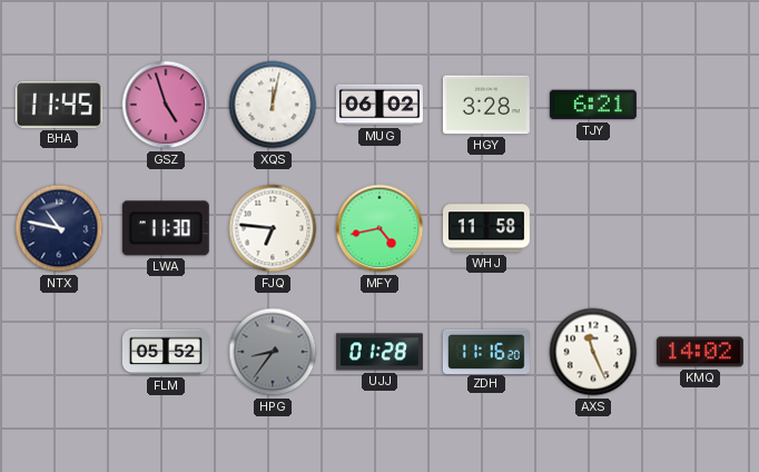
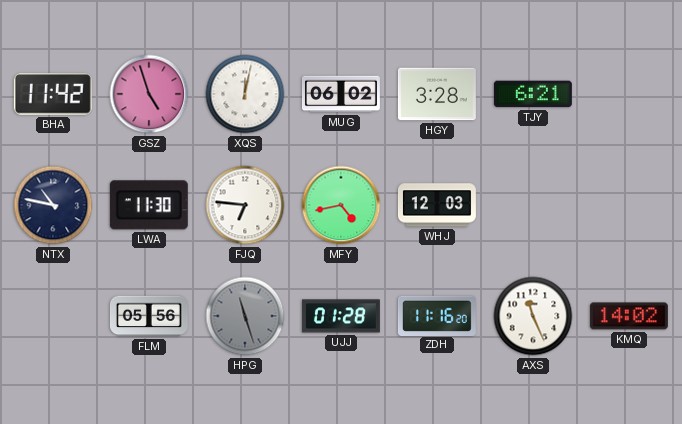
BHA: 11:45 -> 11:42 (53, 94)
WHJ: 11:58 -> 12:03 (437, 205)
FLM: 05:52 -> 05:56 (149, 316)
HPG: 8:36 -> 11:27 (245, 316)
